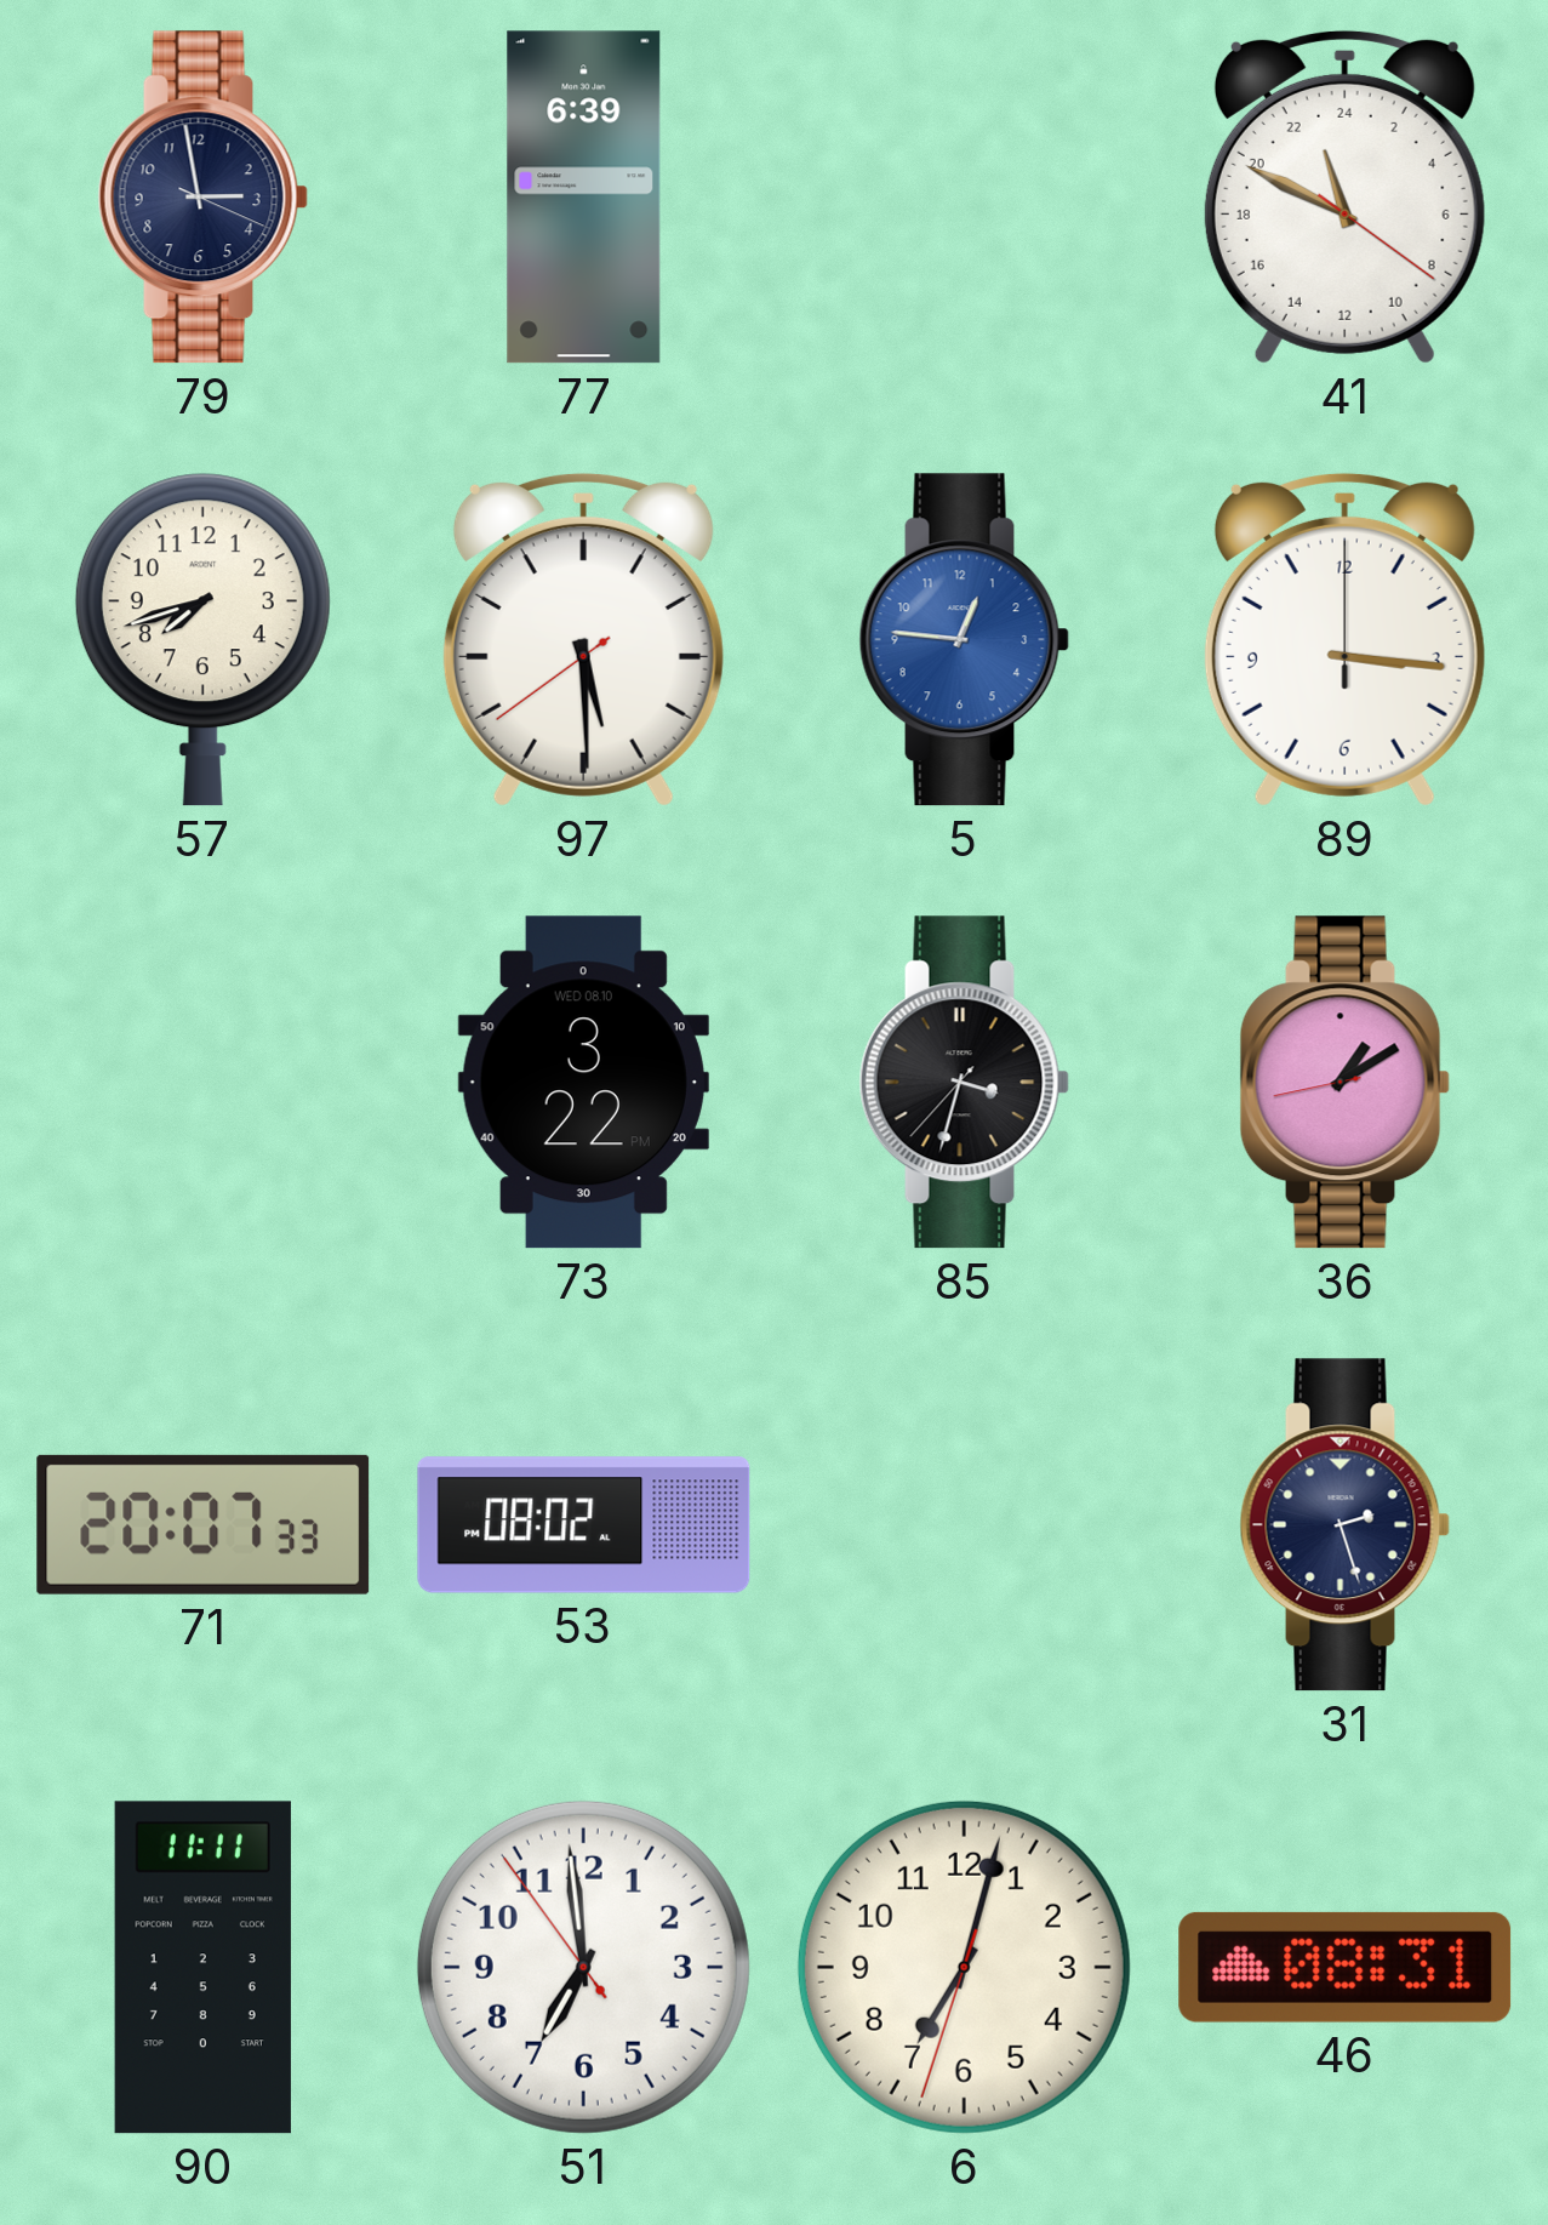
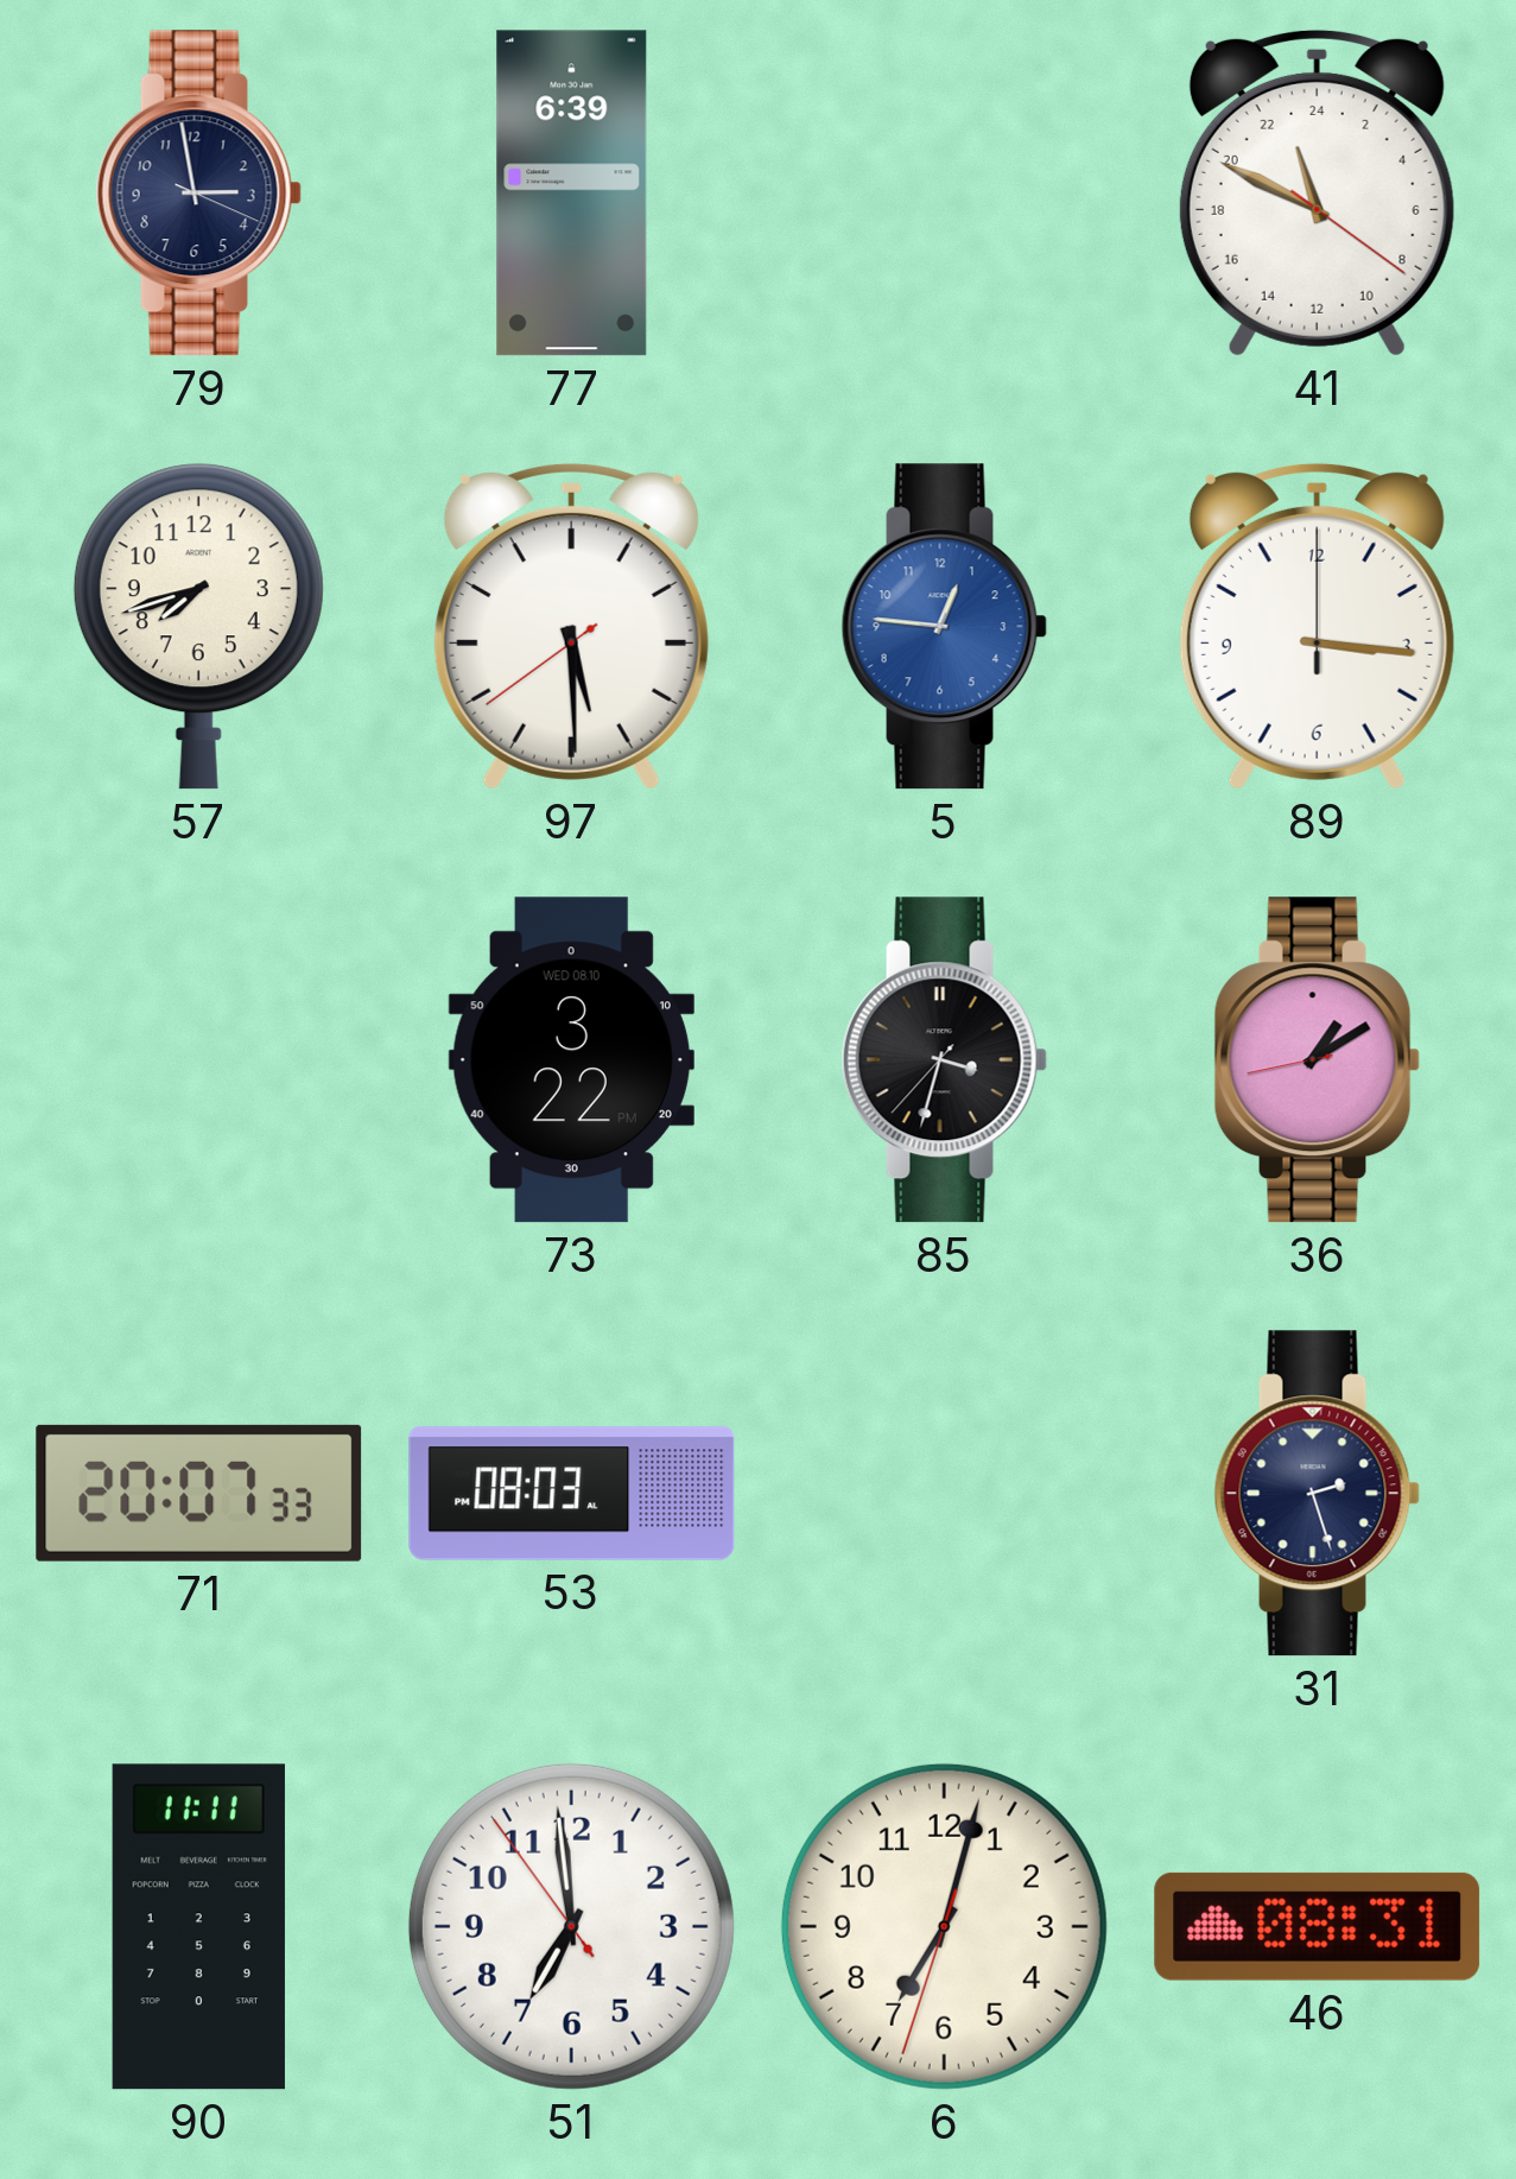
53: 08:02 -> 08:03 (572, 1494)
